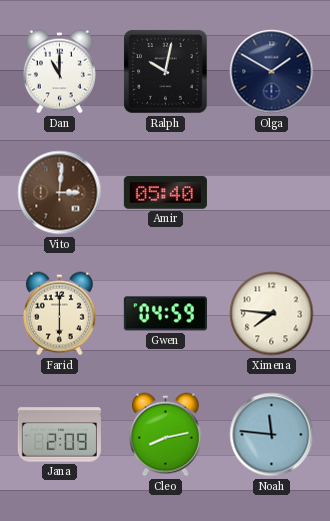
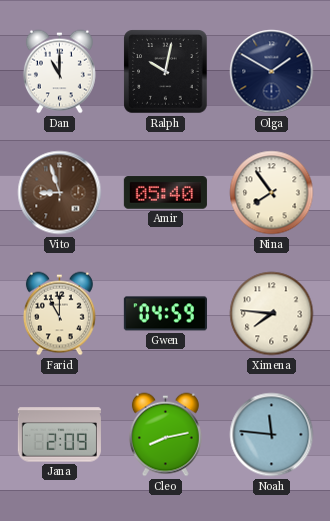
Vito: 3:01 -> 8:57 (60, 193)
Nina: none -> 7:54 (272, 193)
Farid: 6:00 -> 11:00 (59, 314)
